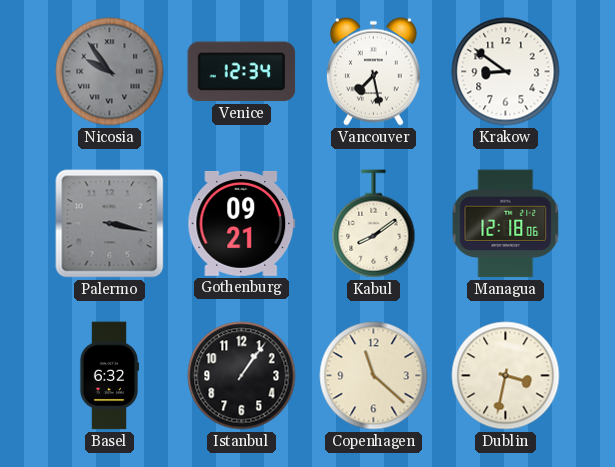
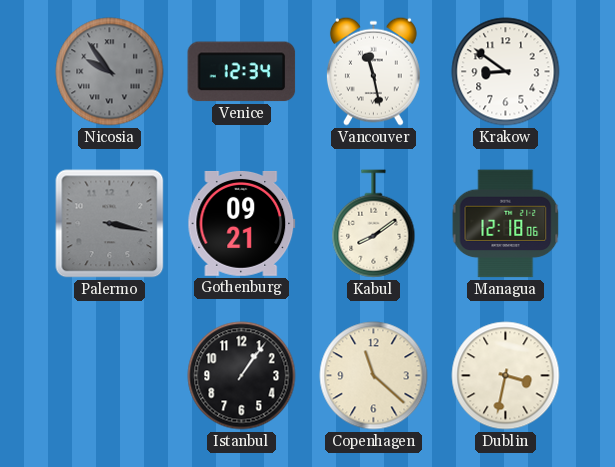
Vancouver: 7:28 -> 11:28 (373, 71)
Basel: 6:32 -> none (109, 376)
